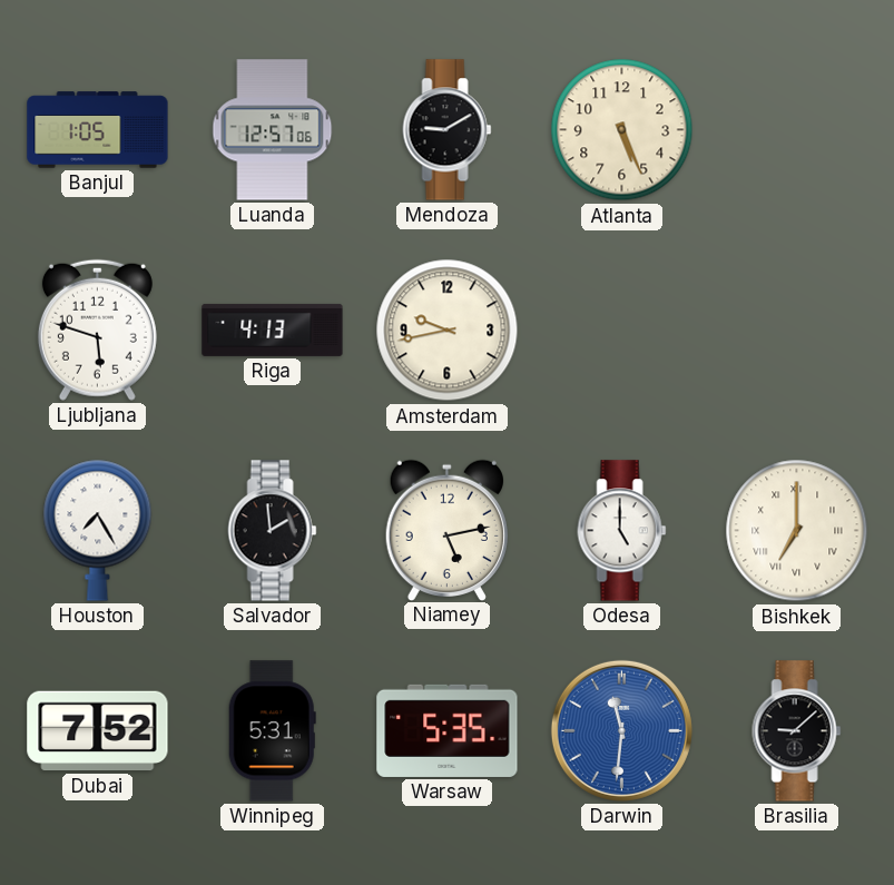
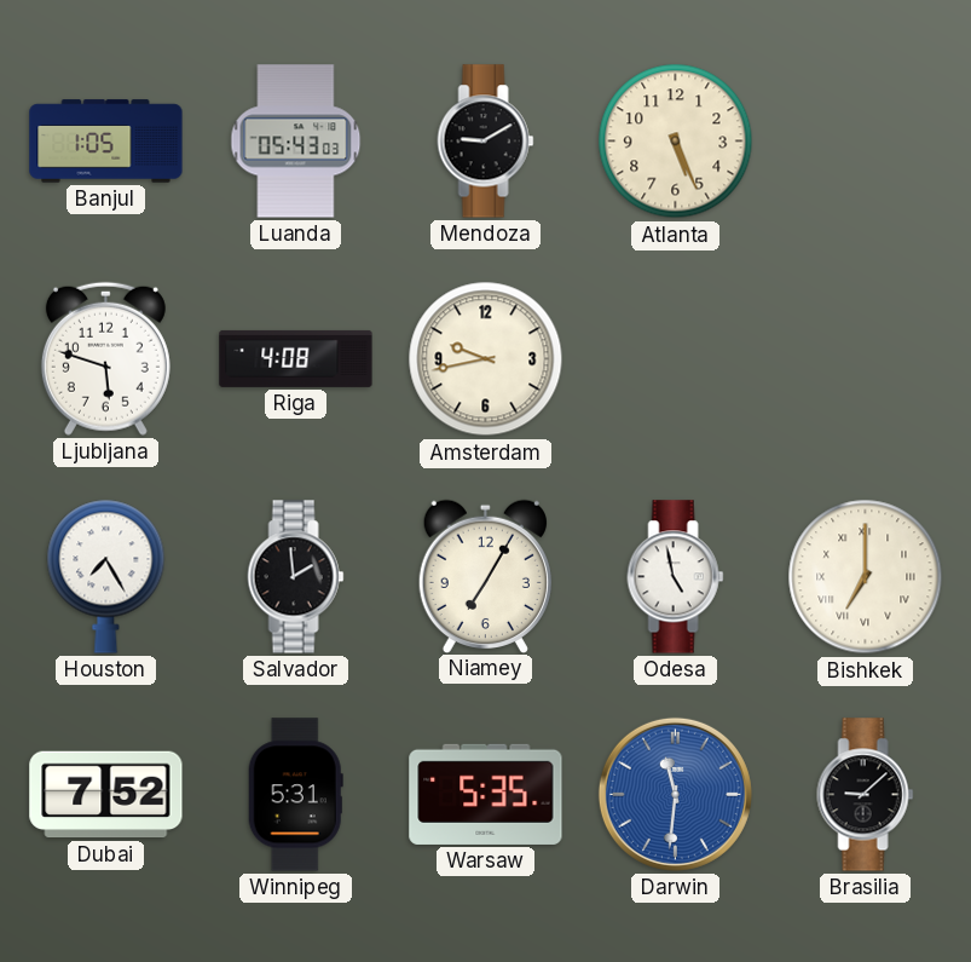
Luanda: 12:57 -> 05:43 (296, 142)
Riga: 4:13 -> 4:08 (296, 358)
Niamey: 5:13 -> 7:05 (485, 576)
Odesa: 5:00 -> 4:58 (676, 577)
